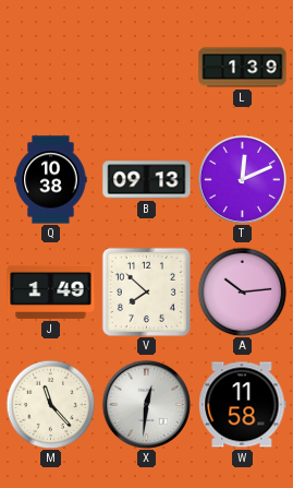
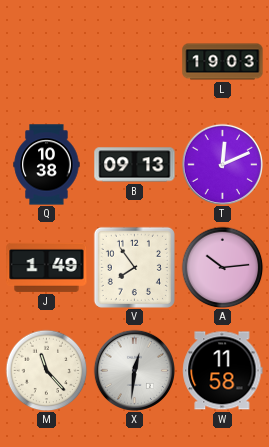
L: 1:39 -> 19:03 (223, 62)
V: 7:52 -> 7:54 (134, 267)
